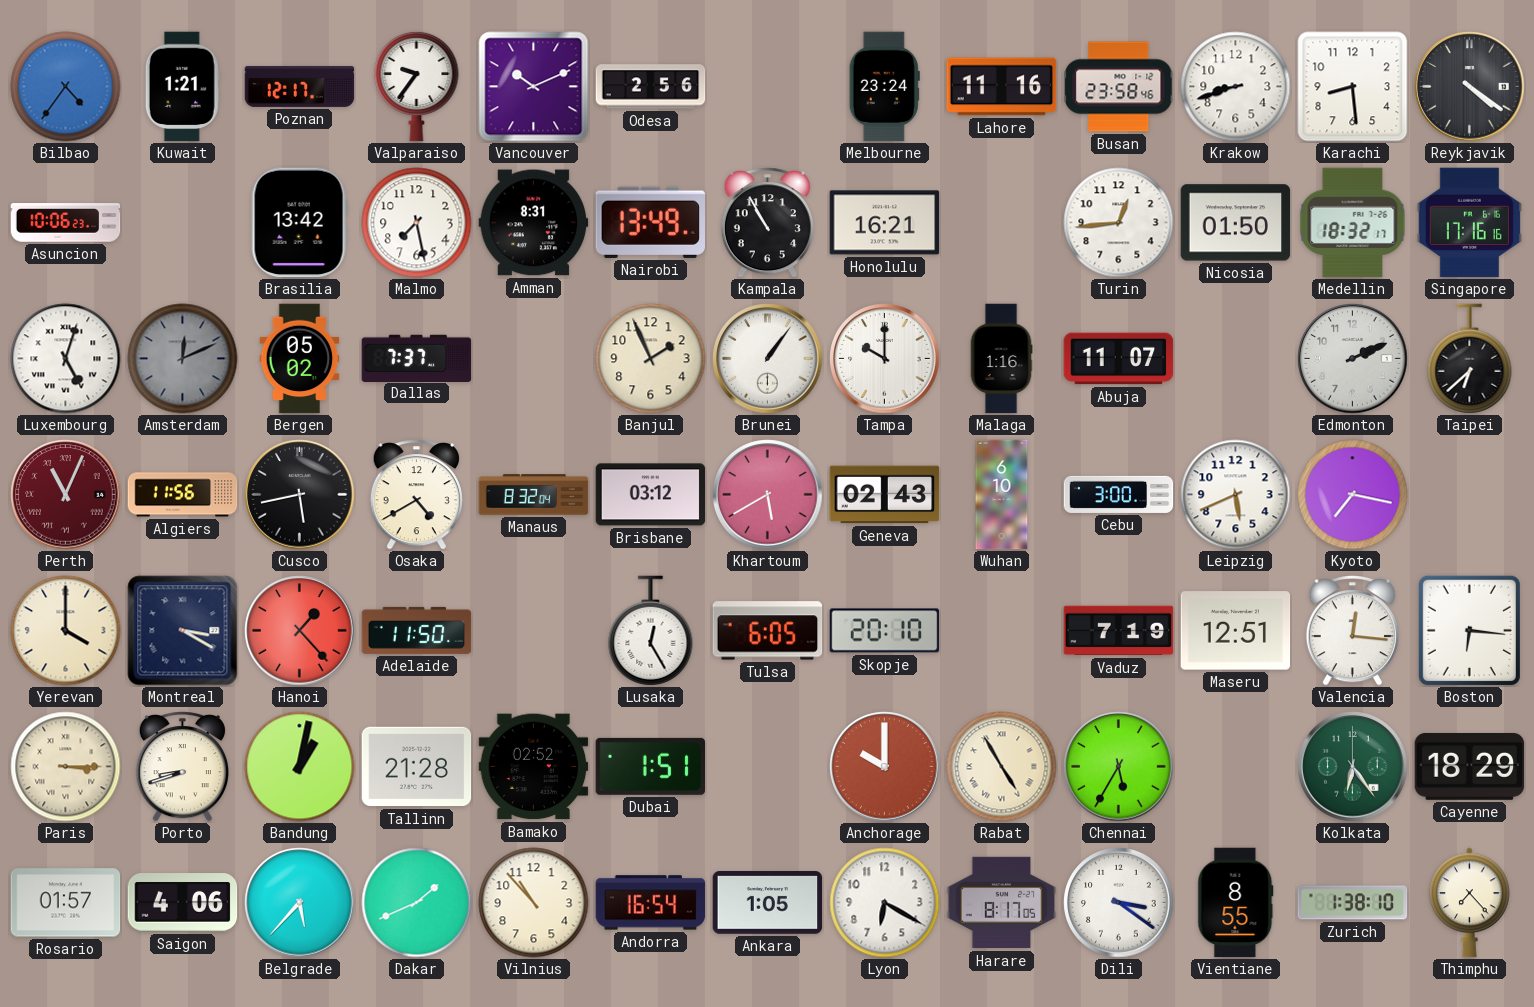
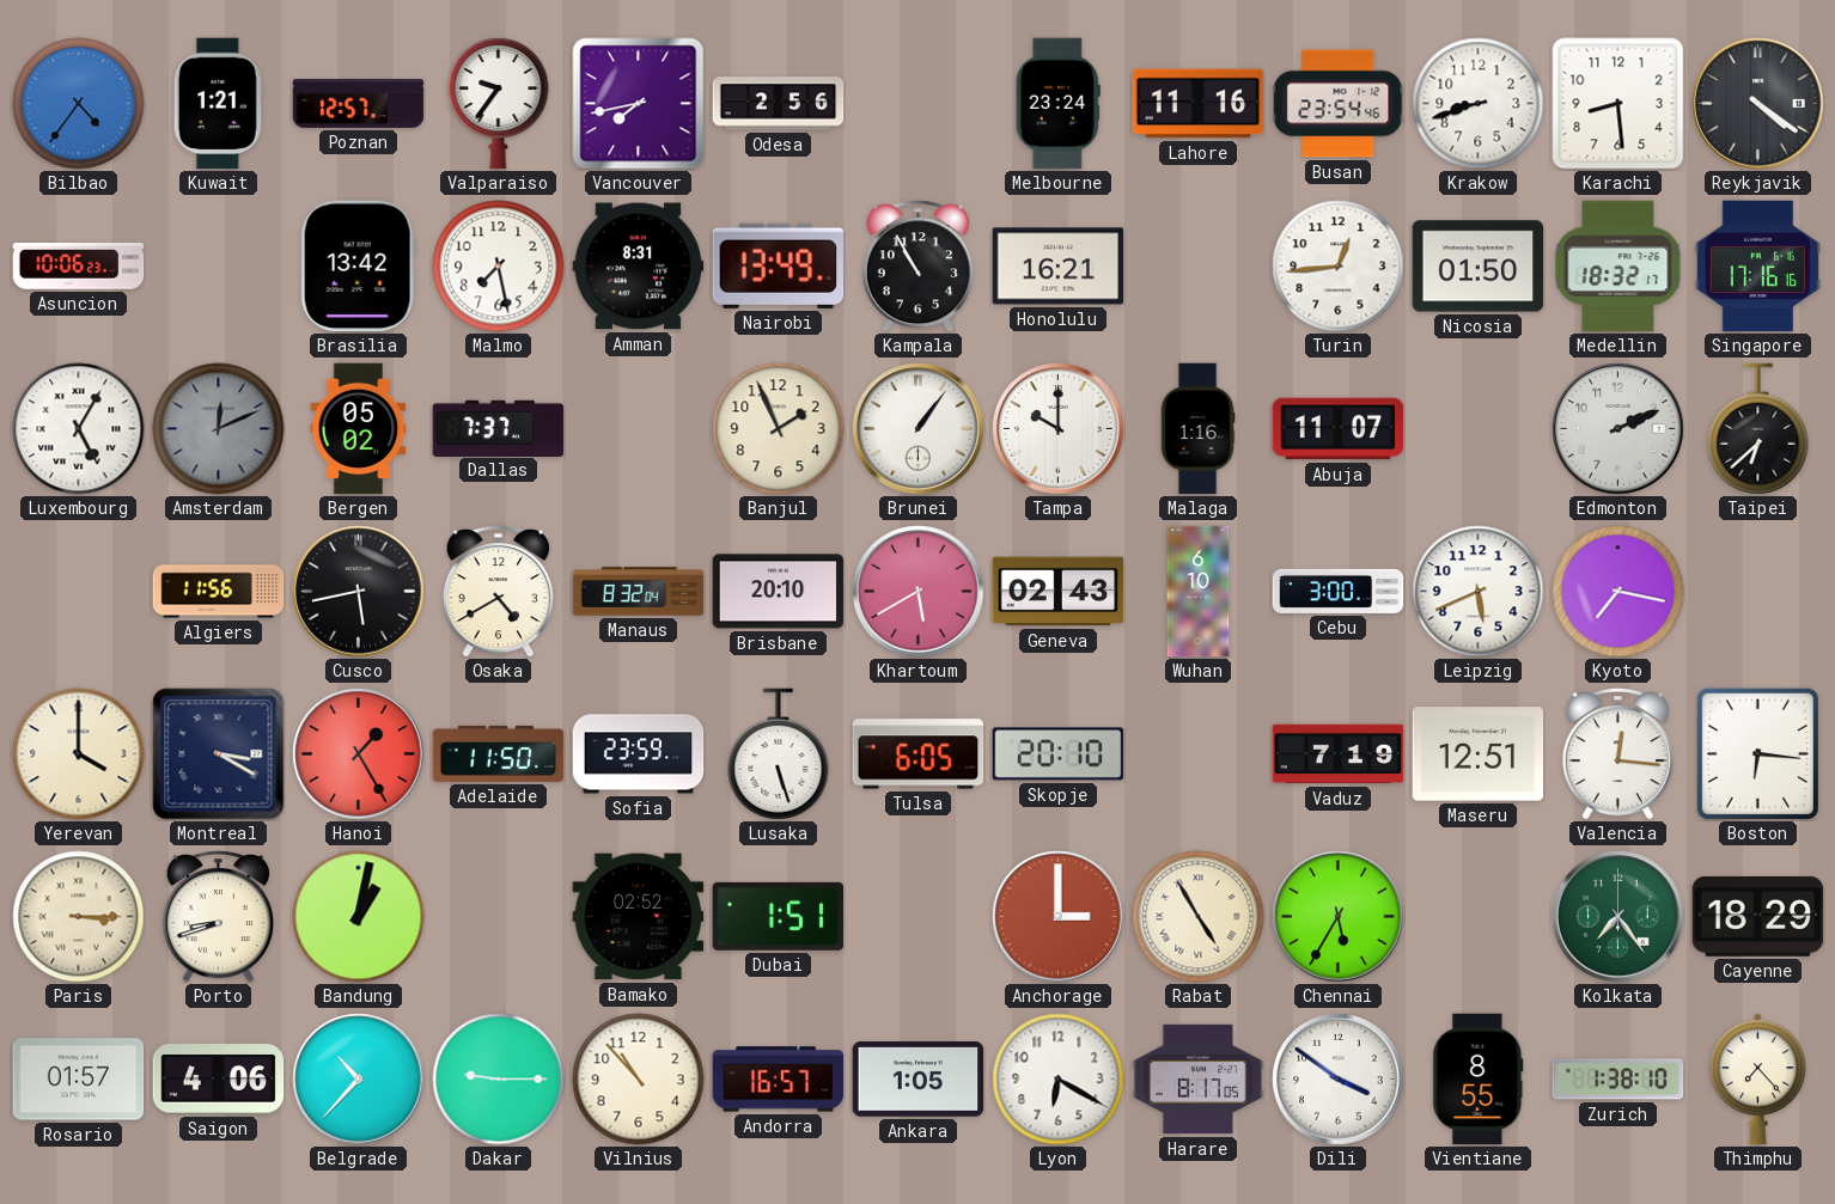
Poznan: 12:17 -> 12:57 (359, 103)
Vancouver: 10:11 -> 7:43 (639, 104)
Busan: 23:58 -> 23:54 (1339, 104)
Luxembourg: 5:03 -> 5:05 (79, 429)
Perth: 11:04 -> none (66, 495)
Brisbane: 03:12 -> 20:10 (779, 592)
Hanoi: 1:23 -> 1:25 (359, 754)
Sofia: none -> 23:59 (639, 754)
Lusaka: 12:25 -> 5:27 (779, 754)
Tallinn: 21:28 -> none (417, 767)
Anchorage: 10:00 -> 3:00 (1059, 917)
Kolkata: 6:24 -> 7:24 (1618, 917)
Belgrade: 5:37 -> 10:37 (359, 1080)
Dakar: 1:41 -> 9:15 (499, 1080)
Andorra: 16:54 -> 16:57 (779, 1080)
Dili: 3:21 -> 3:51 (1339, 1080)
